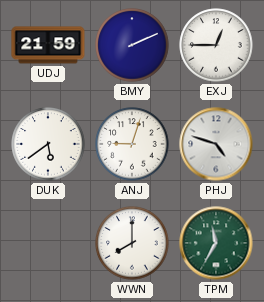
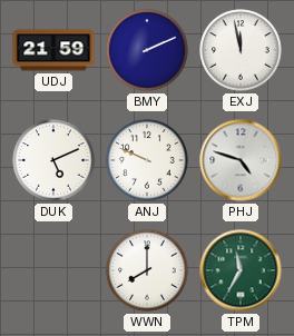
EXJ: 12:45 -> 11:58 (241, 50)
DUK: 5:39 -> 5:11 (53, 160)
ANJ: 9:03 -> 9:49 (147, 160)
